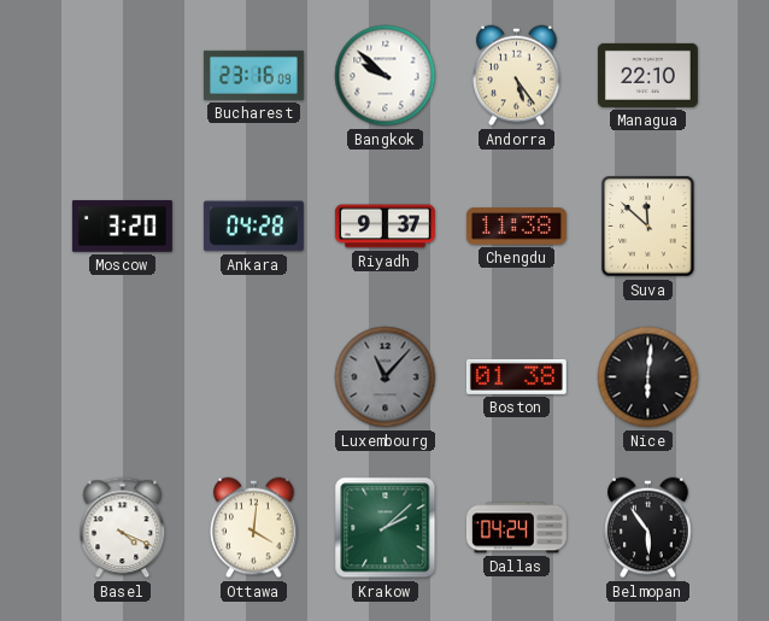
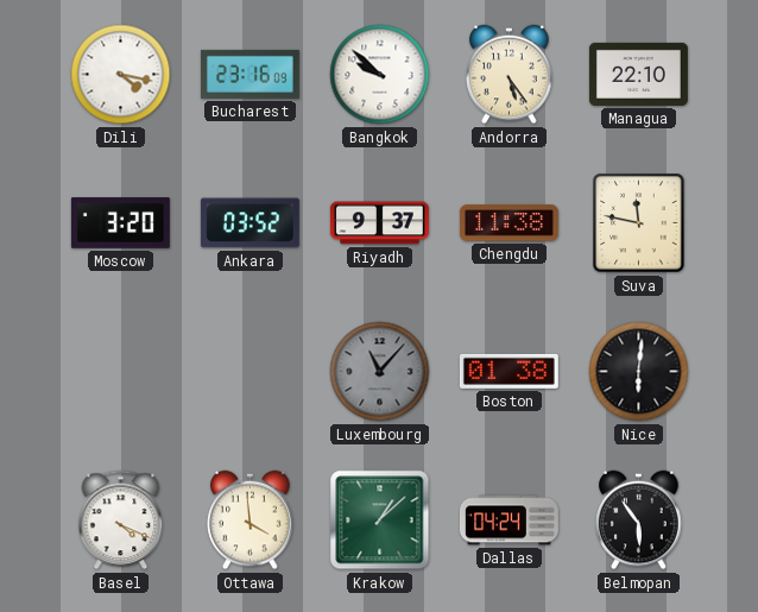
Dili: none -> 4:17 (121, 75)
Ankara: 04:28 -> 03:52 (249, 223)
Suva: 11:52 -> 11:47 (639, 223)
Ottawa: 4:01 -> 3:59 (251, 520)
Krakow: 2:08 -> 1:08 (380, 520)
